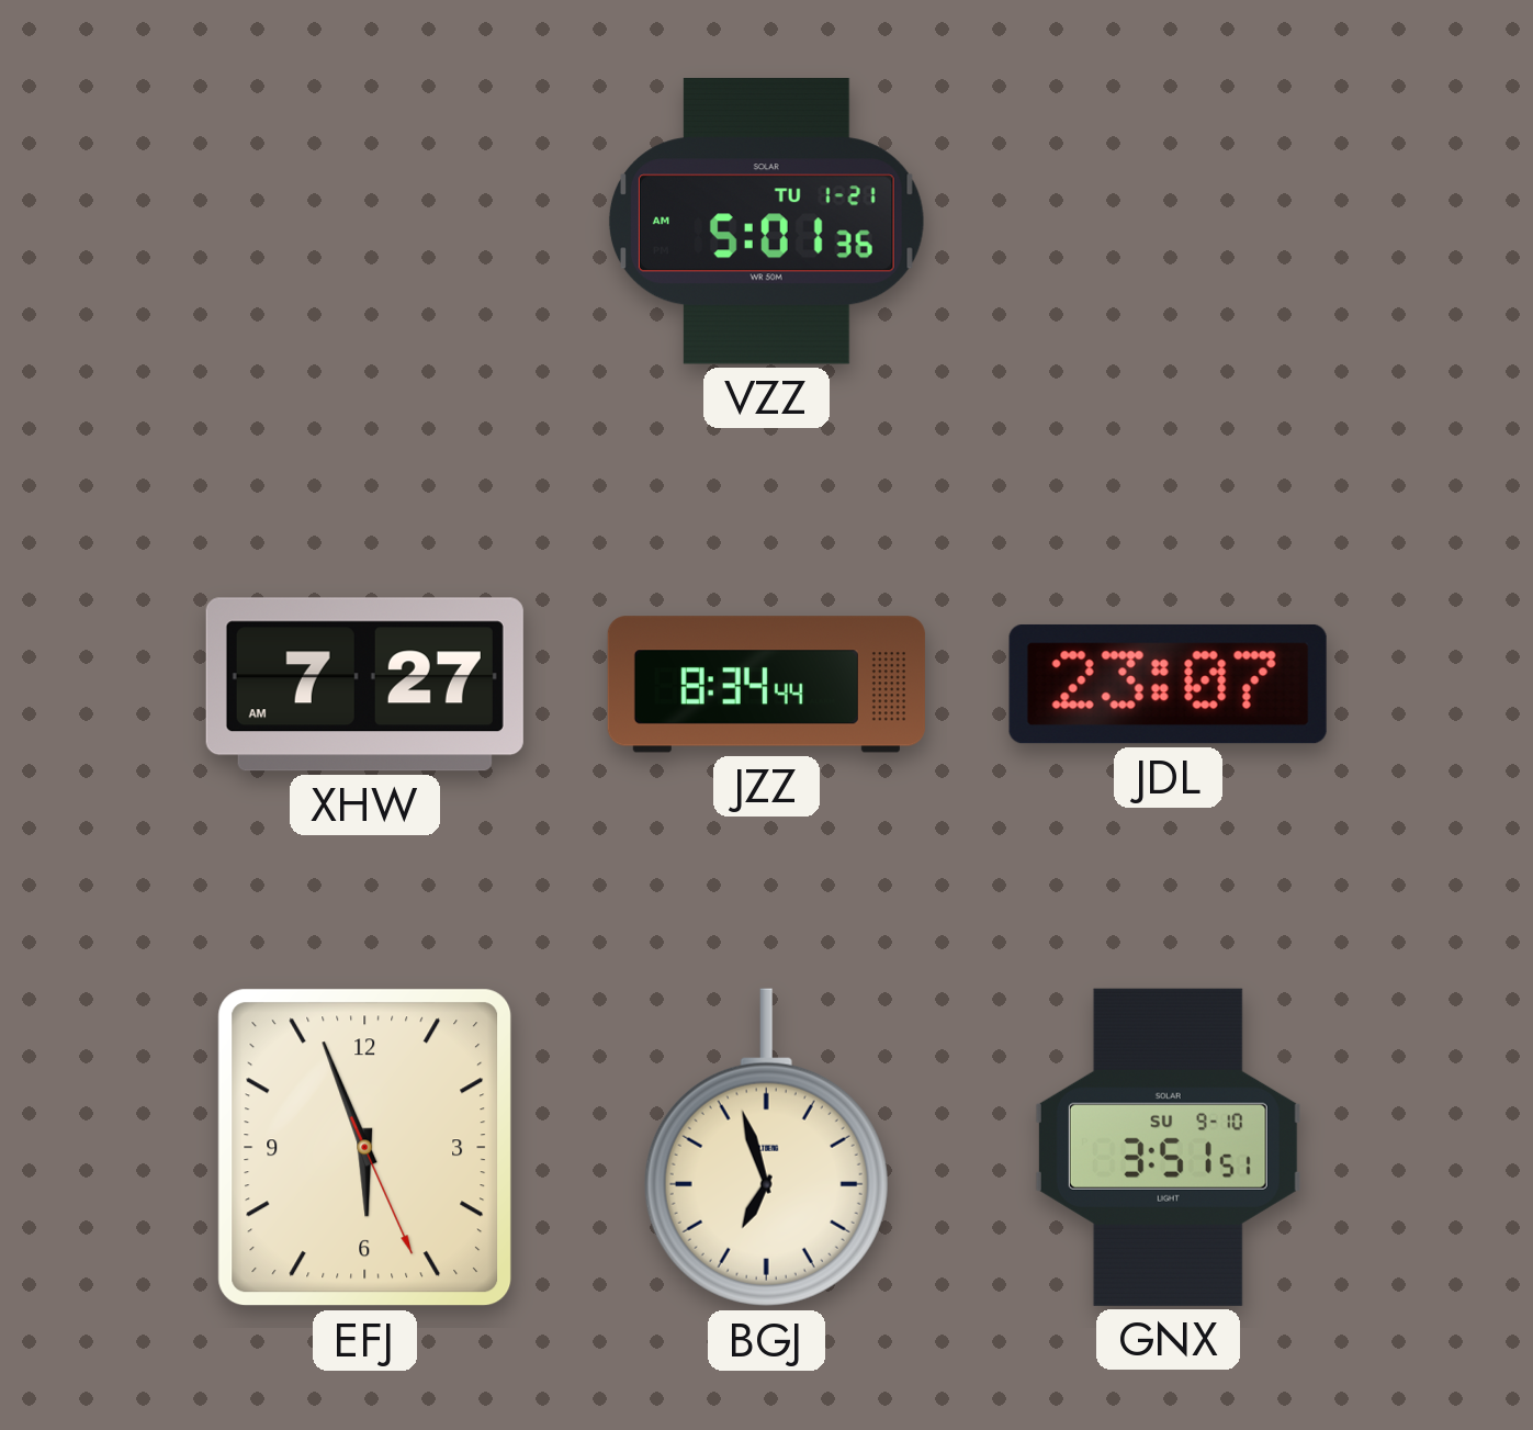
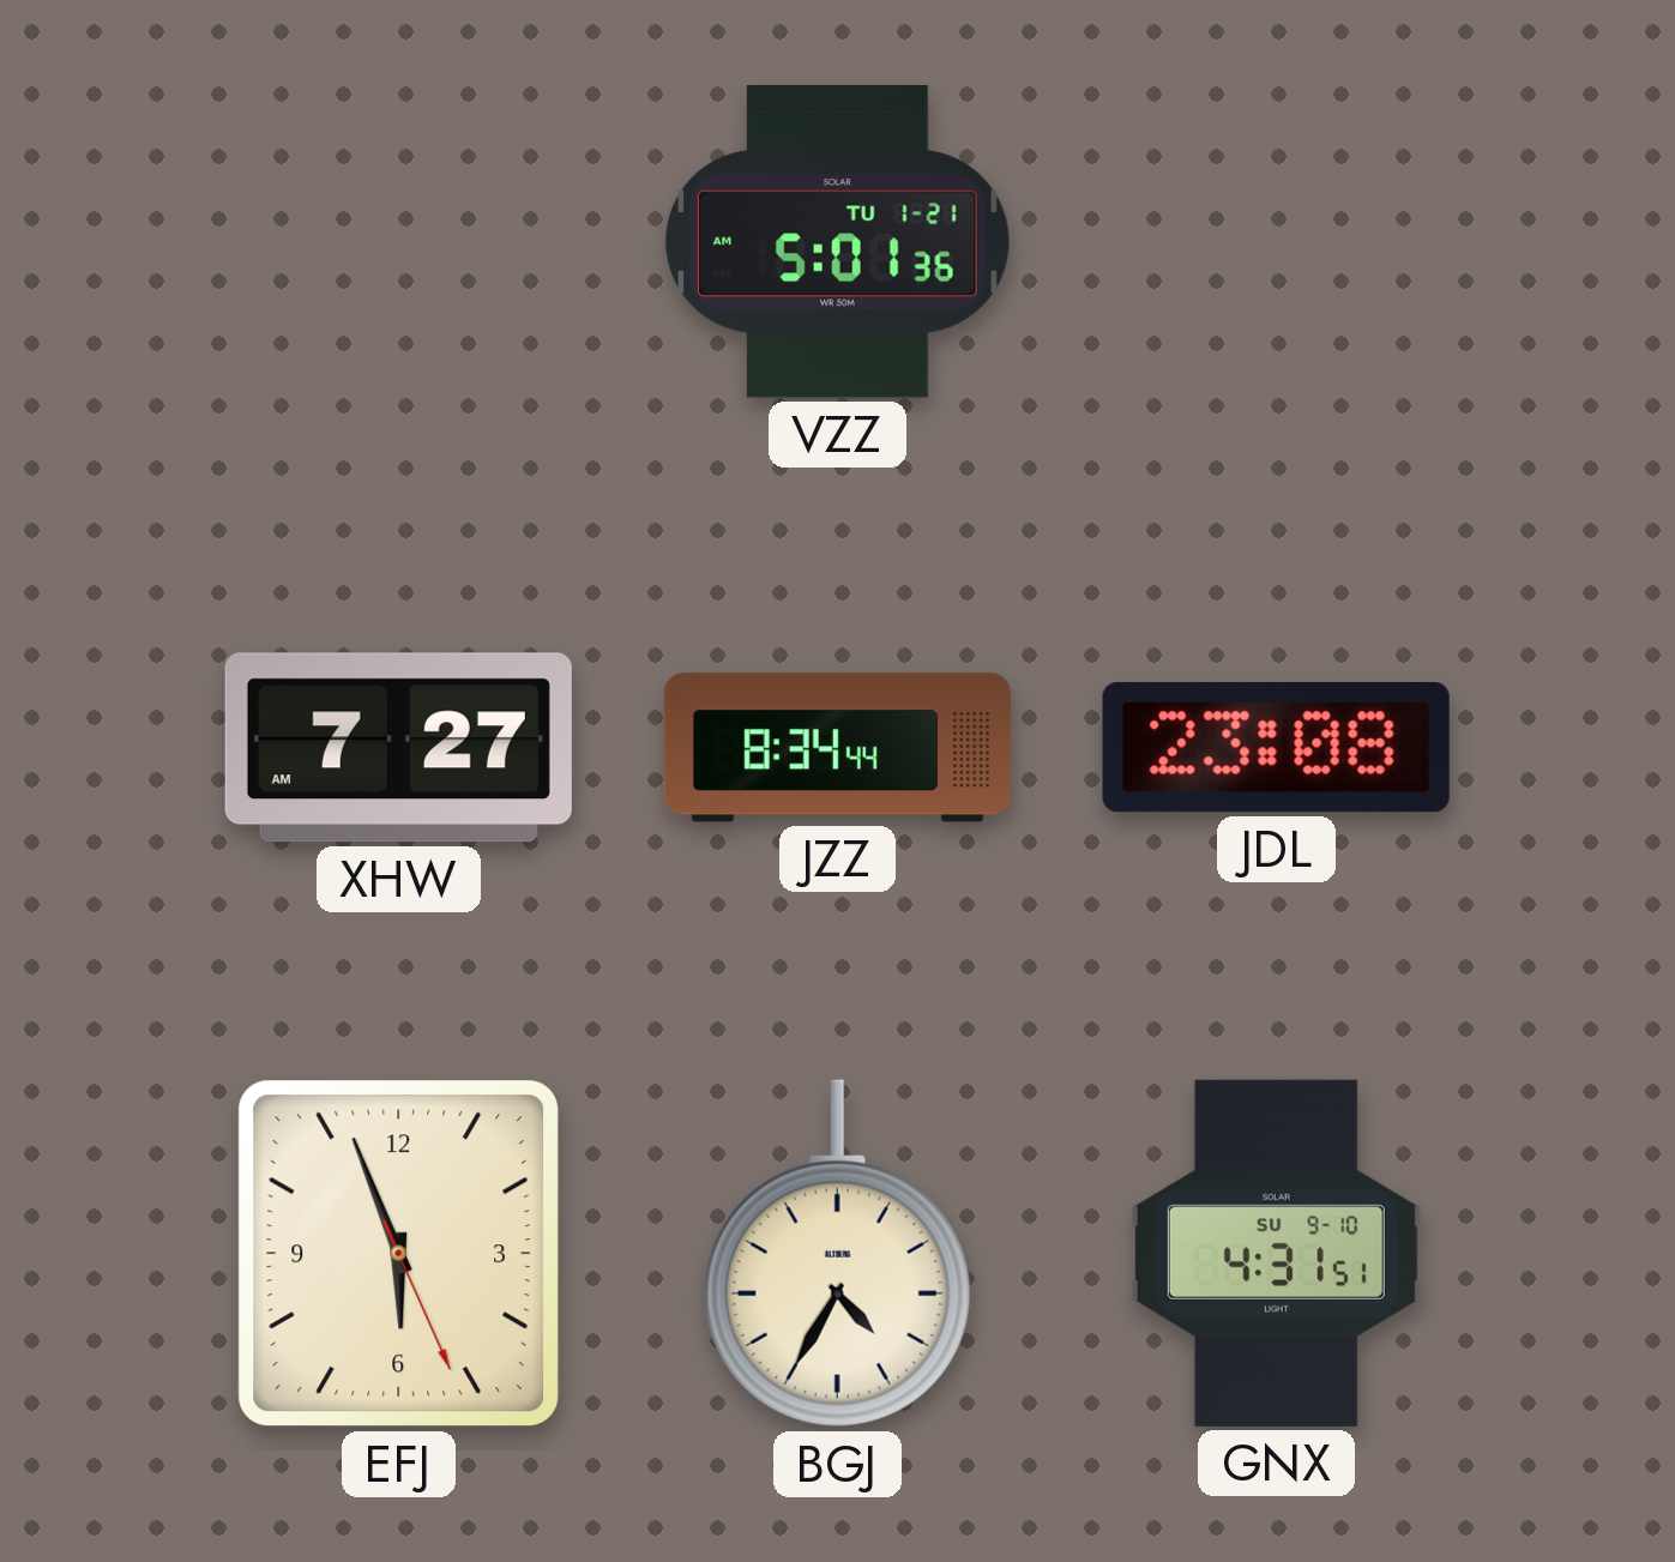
JDL: 23:07 -> 23:08 (1276, 747)
BGJ: 6:57 -> 4:35 (837, 1254)
GNX: 3:51 -> 4:31 (1276, 1253)
